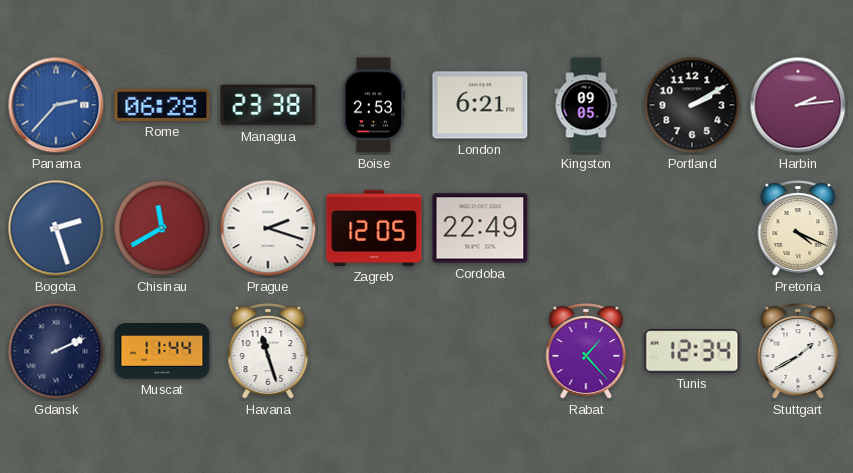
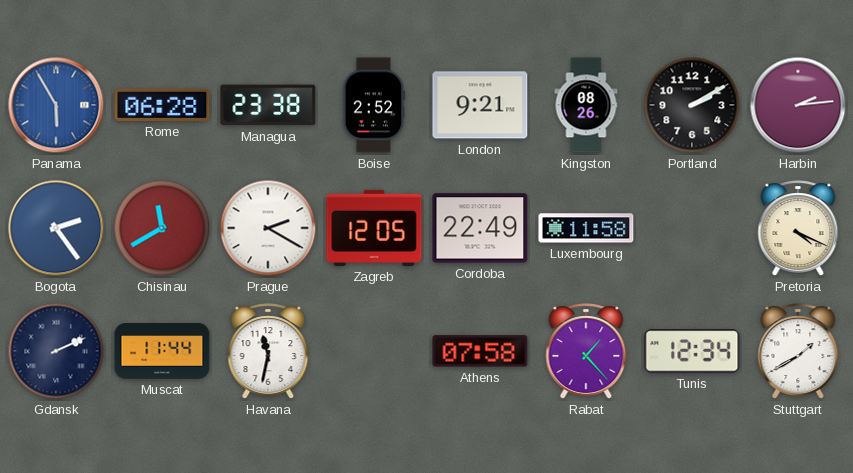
Panama: 2:37 -> 5:55 (56, 105)
Boise: 2:53 -> 2:52 (374, 105)
London: 6:21 -> 9:21 (480, 105)
Kingston: 09:05 -> 08:26 (586, 105)
Bogota: 2:27 -> 2:24 (56, 228)
Prague: 2:18 -> 2:20 (268, 228)
Luxembourg: none -> 11:58 (586, 228)
Havana: 11:27 -> 11:32 (268, 351)
Athens: none -> 07:58 (480, 351)
